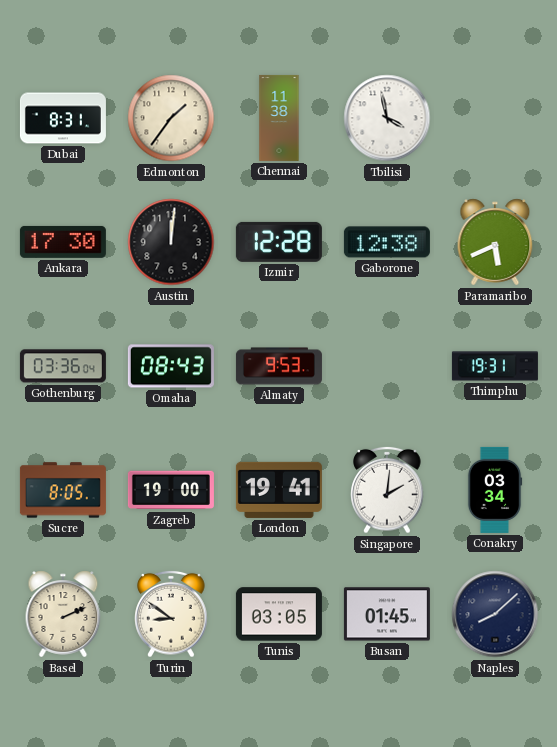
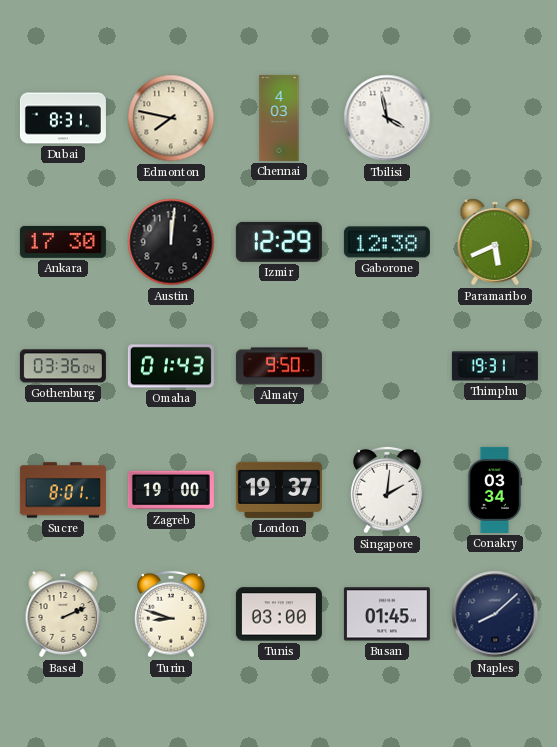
Edmonton: 1:36 -> 7:47 (171, 118)
Chennai: 11:38 -> 4:03 (279, 118)
Izmir: 12:28 -> 12:29 (279, 242)
Omaha: 08:43 -> 01:43 (171, 366)
Almaty: 9:53 -> 9:50 (279, 366)
Sucre: 8:05 -> 8:01 (63, 490)
London: 19:41 -> 19:37 (279, 490)
Turin: 8:51 -> 8:48 (171, 614)
Tunis: 03:05 -> 03:00 (279, 614)
